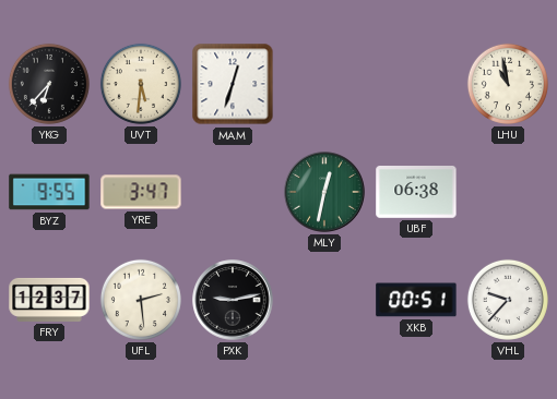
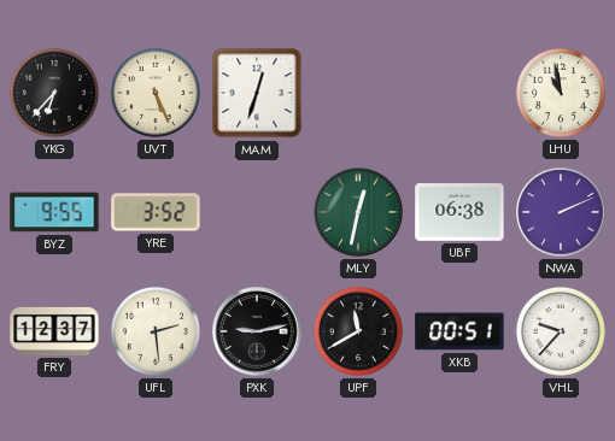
UVT: 5:31 -> 5:26 (156, 93)
YRE: 3:47 -> 3:52 (156, 212)
NWA: none -> 2:11 (561, 212)
UPF: none -> 11:40 (358, 331)
